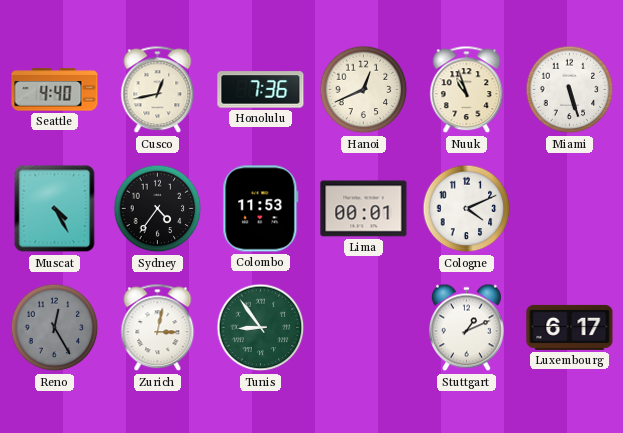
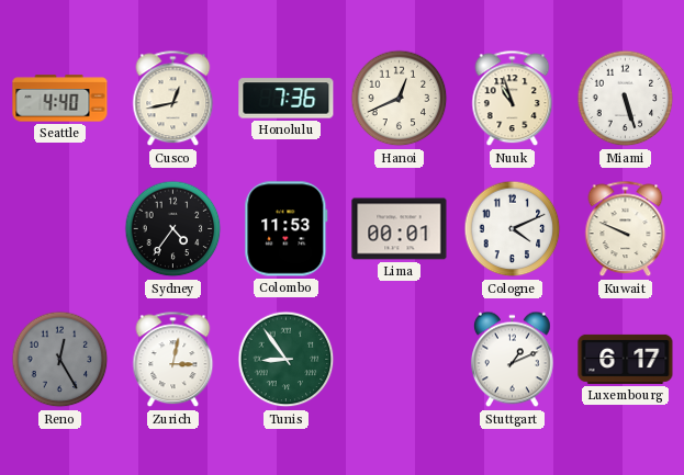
Muscat: 4:25 -> none (55, 209)
Kuwait: none -> 9:49 (626, 229)
